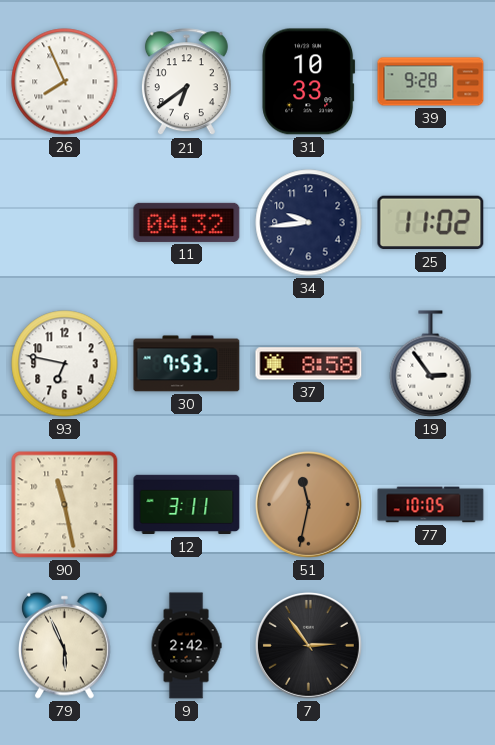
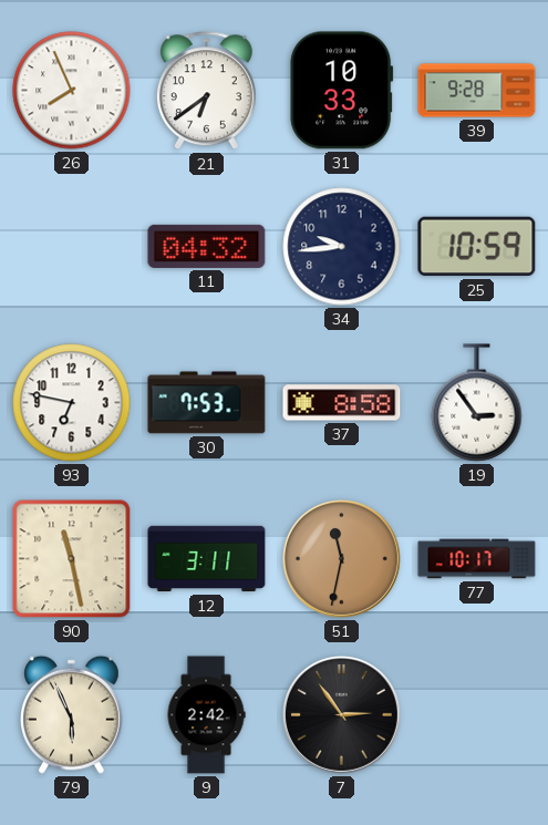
25: 11:02 -> 10:59 (477, 247)
77: 10:05 -> 10:17 (477, 559)
